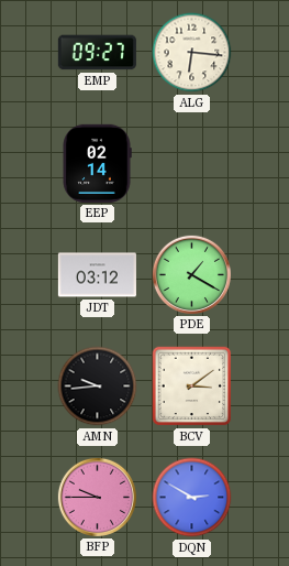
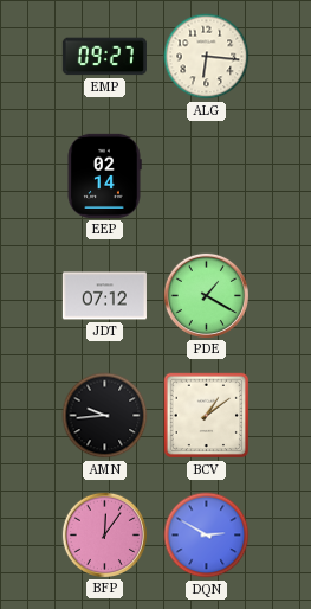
JDT: 03:12 -> 07:12 (104, 296)
BCV: 3:09 -> 1:09 (207, 416)
BFP: 9:45 -> 12:06 (104, 534)
